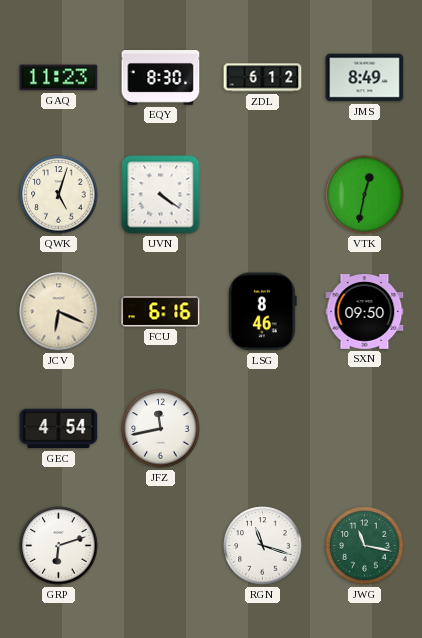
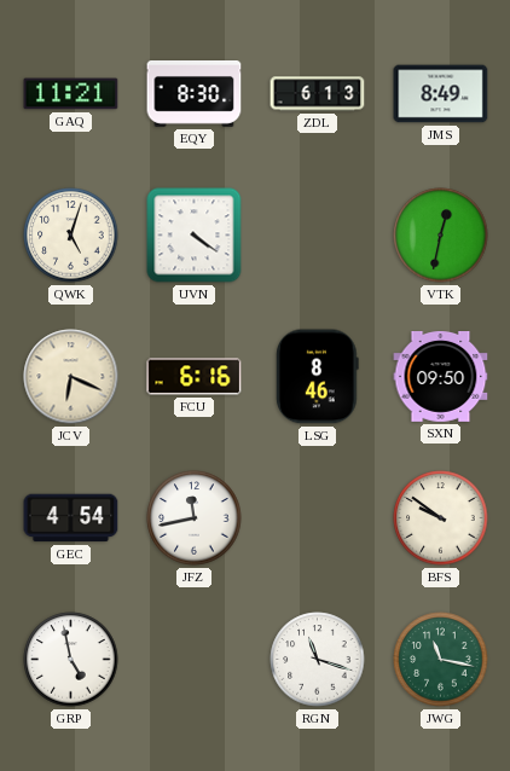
GAQ: 11:23 -> 11:21 (71, 94)
ZDL: 6:12 -> 6:13 (318, 94)
BFS: none -> 9:51 (441, 518)
GRP: 6:12 -> 4:58 (71, 660)
